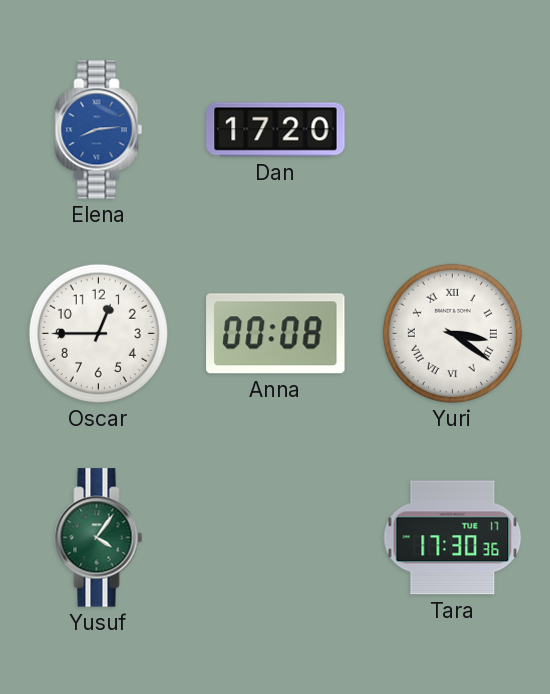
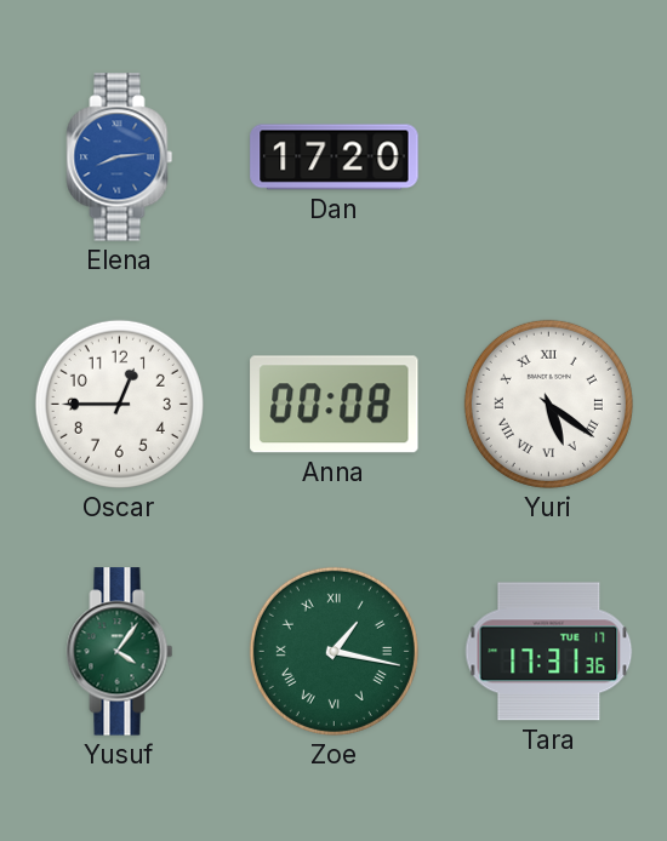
Yuri: 3:21 -> 5:21 (548, 404)
Zoe: none -> 1:17 (333, 651)
Tara: 17:30 -> 17:31 (549, 652)
